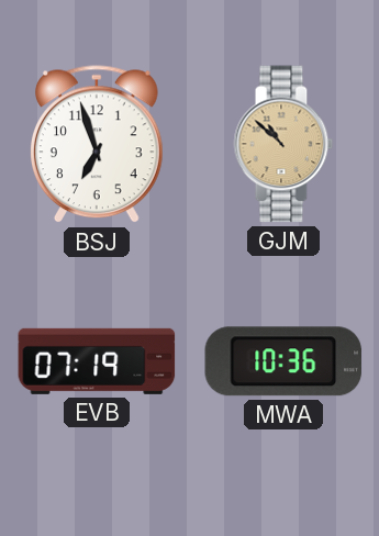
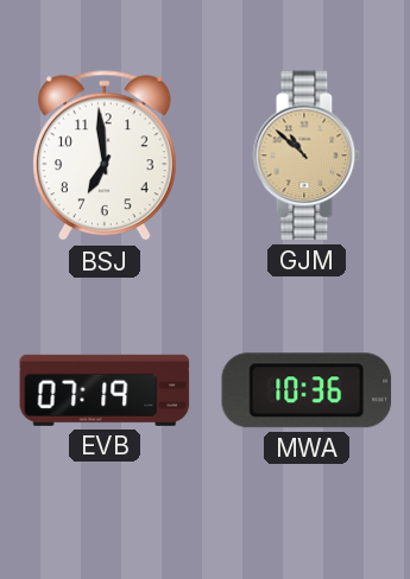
BSJ: 6:57 -> 6:59 (106, 157)
